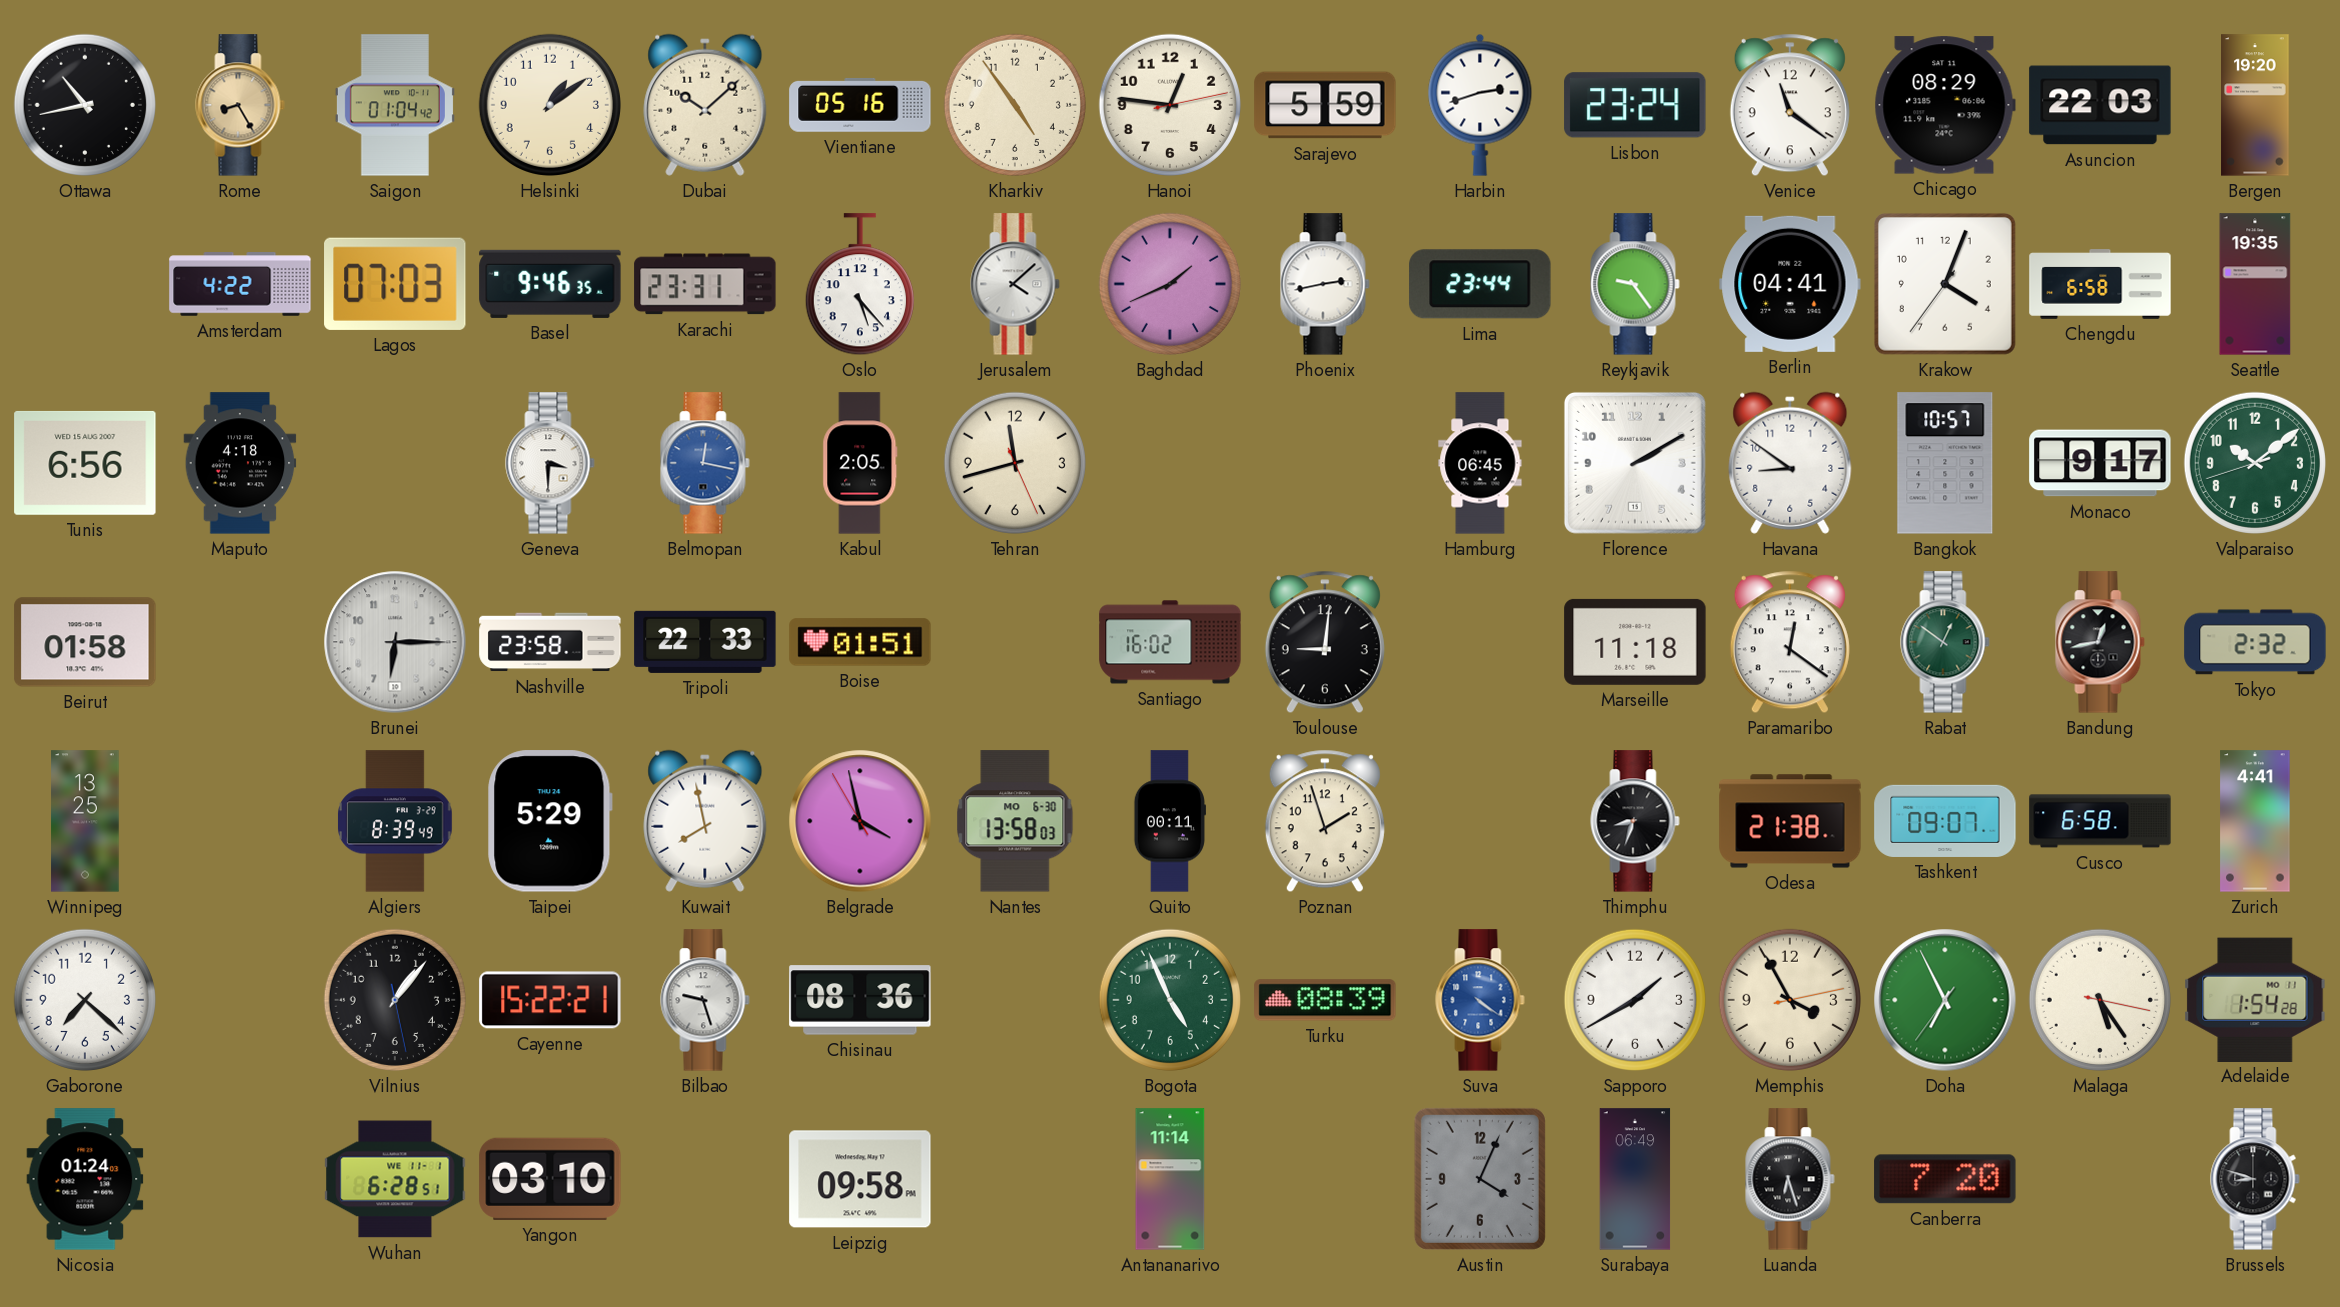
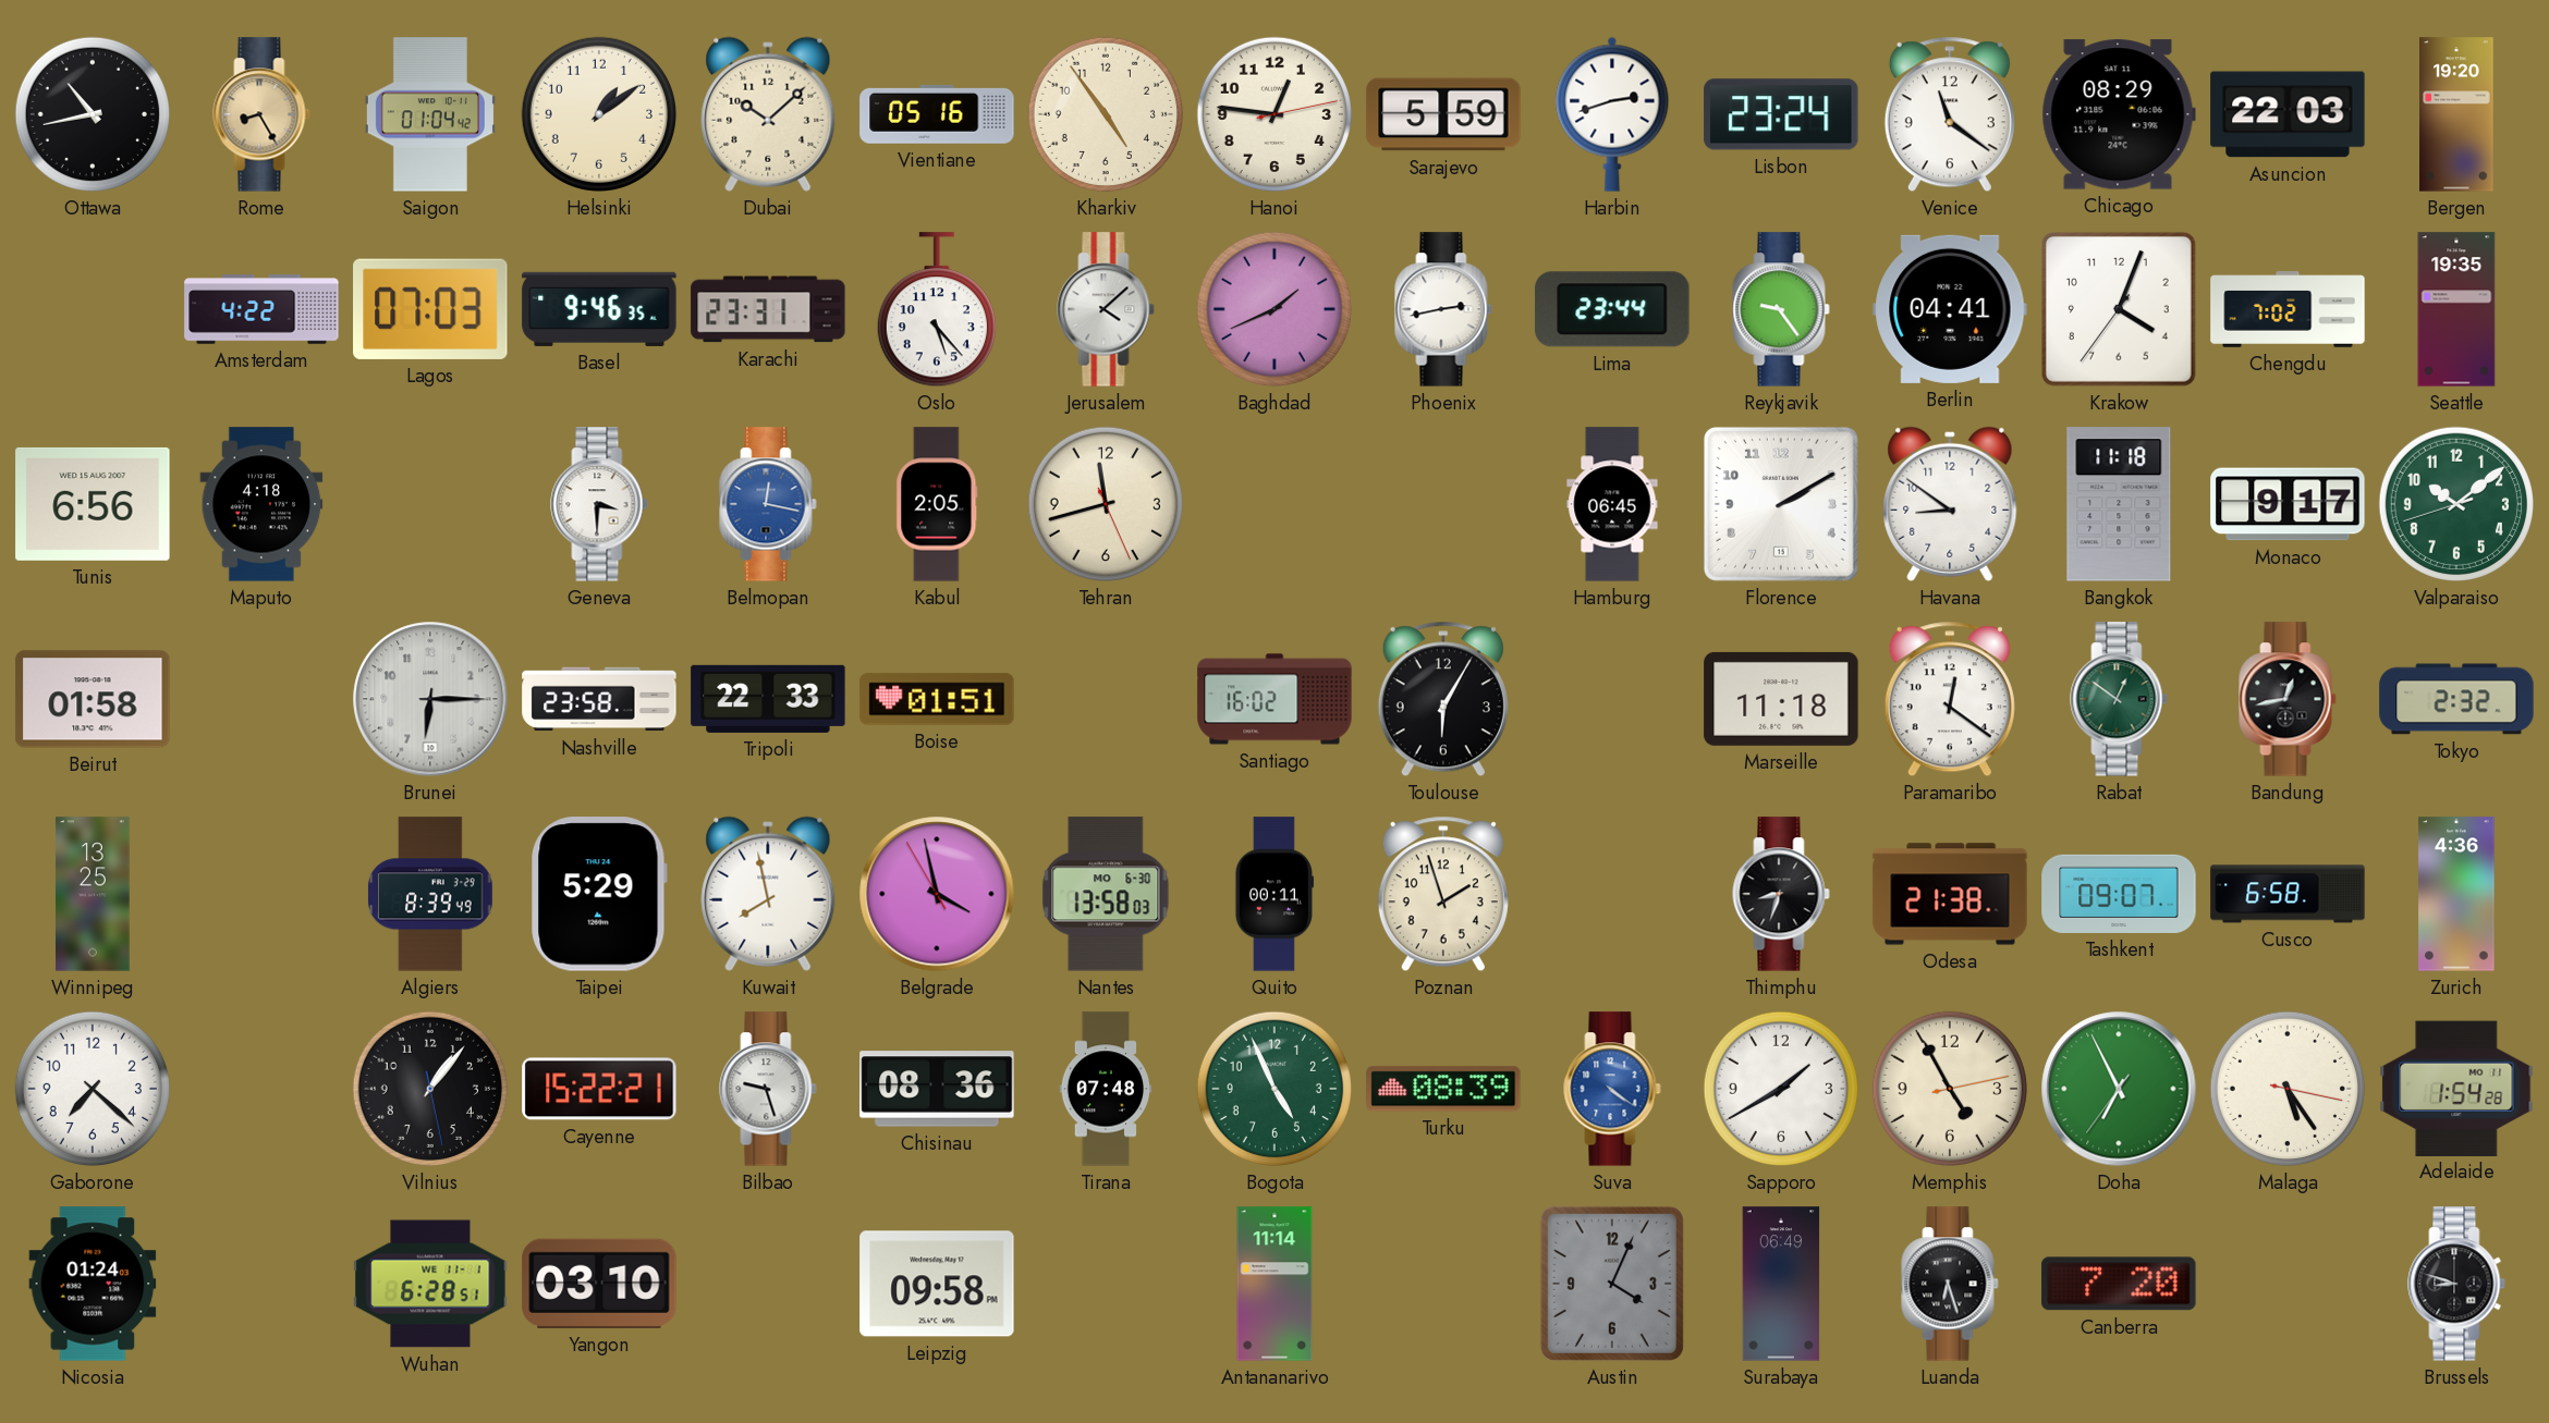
Chengdu: 6:58 -> 7:02 (2288, 309)
Bangkok: 10:57 -> 11:18 (2119, 504)
Toulouse: 9:01 -> 6:05 (1443, 699)
Zurich: 4:41 -> 4:36 (2456, 894)
Tirana: none -> 07:48 (1106, 1089)
Memphis: 3:55 -> 4:55 (1950, 1089)
